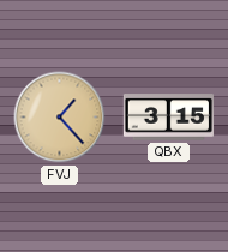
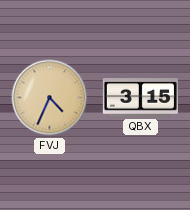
FVJ: 1:23 -> 4:34 (50, 98)
